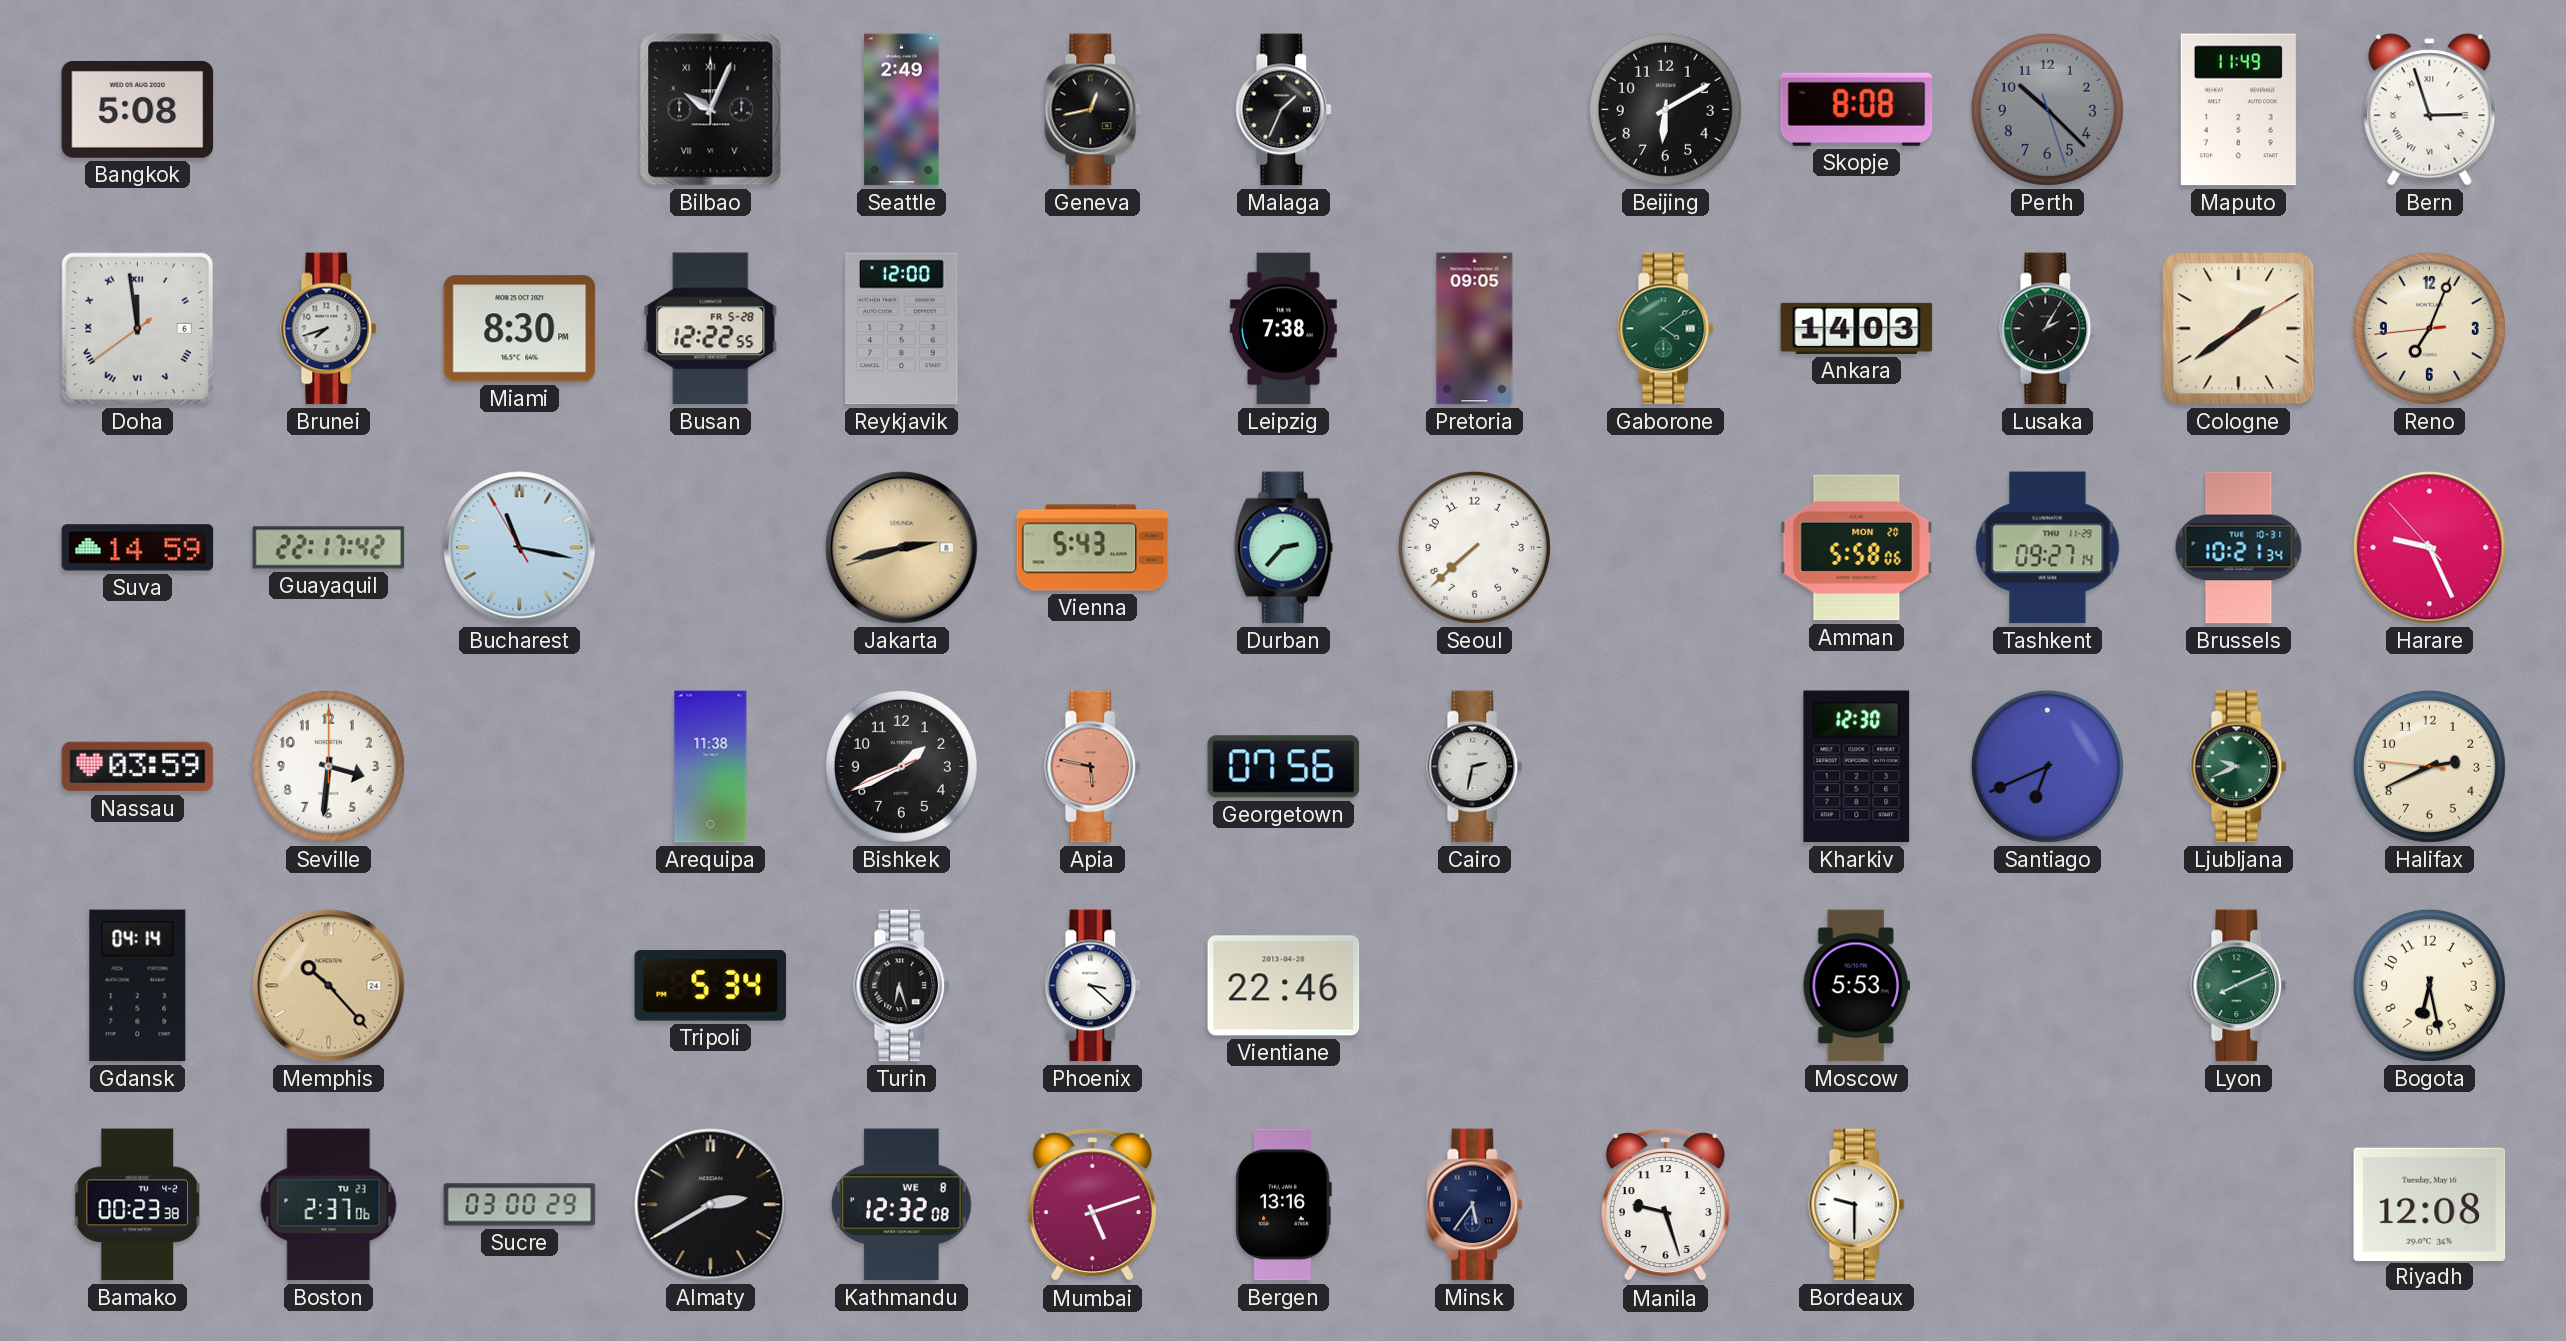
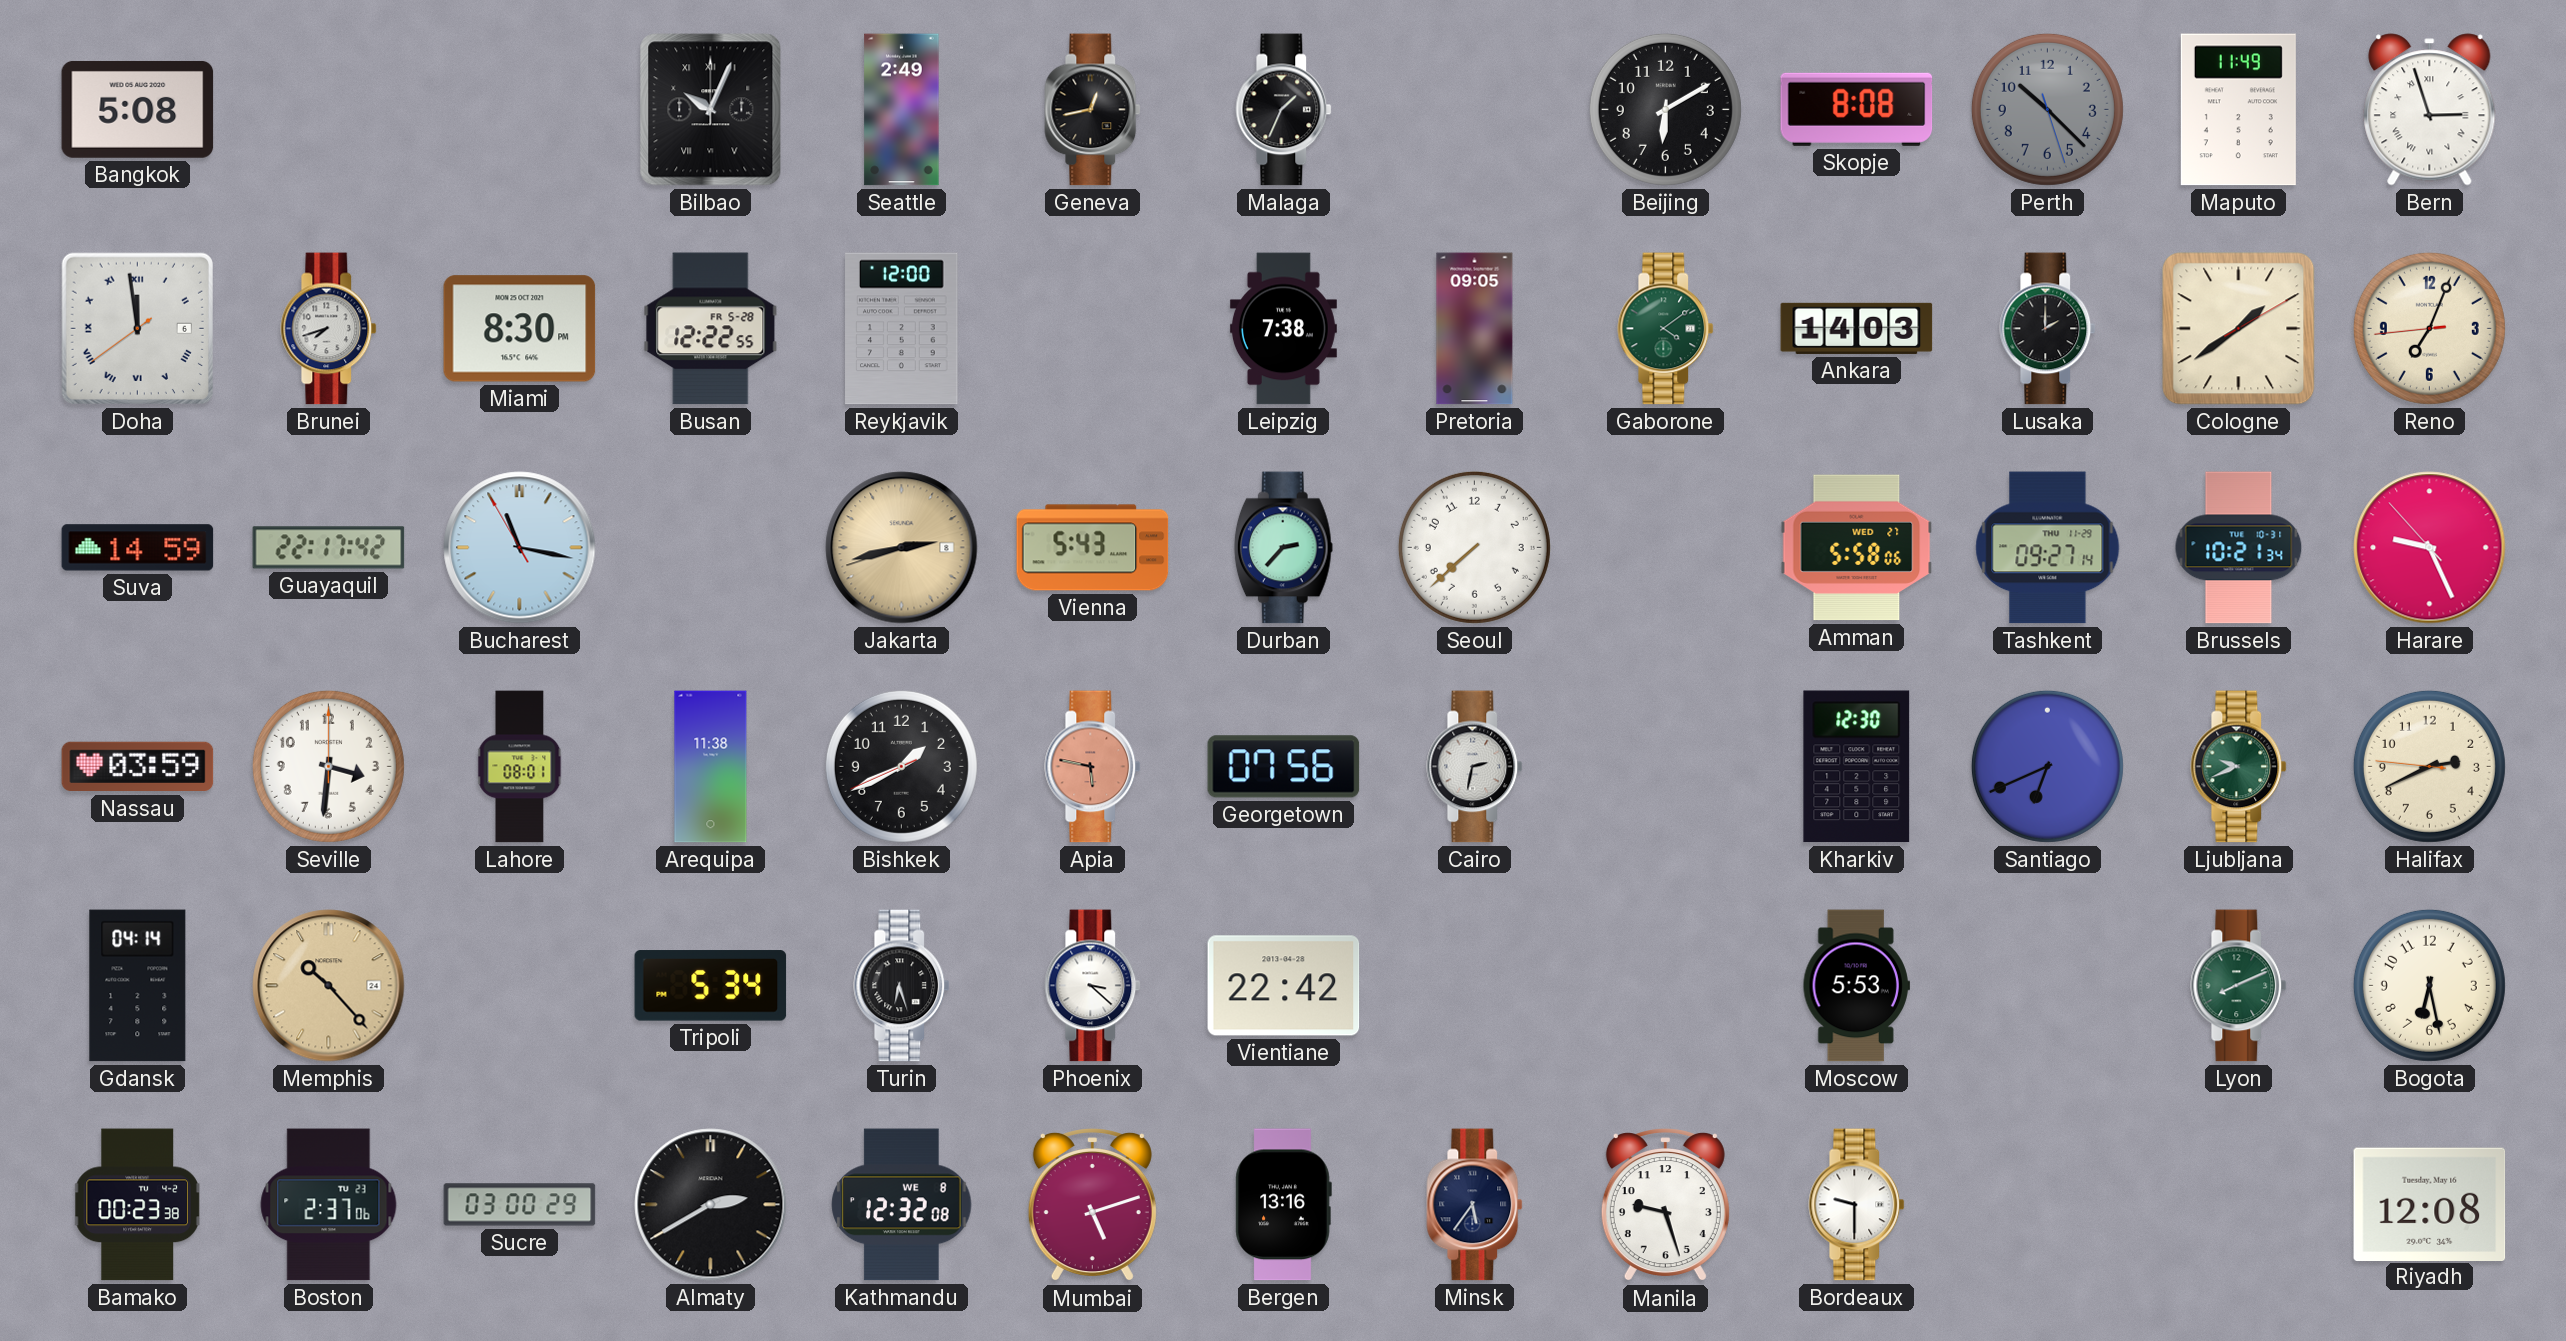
Lusaka: 2:05 -> 2:00 (2048, 329)
Amman date: MON 20 -> WED 27 (1857, 548)
Lahore: none -> 08:01 (520, 767)
Vientiane: 22:46 -> 22:42 (1284, 986)
